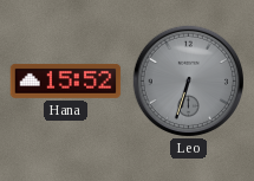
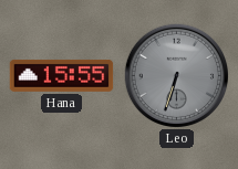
Hana: 15:52 -> 15:55 (62, 75)
